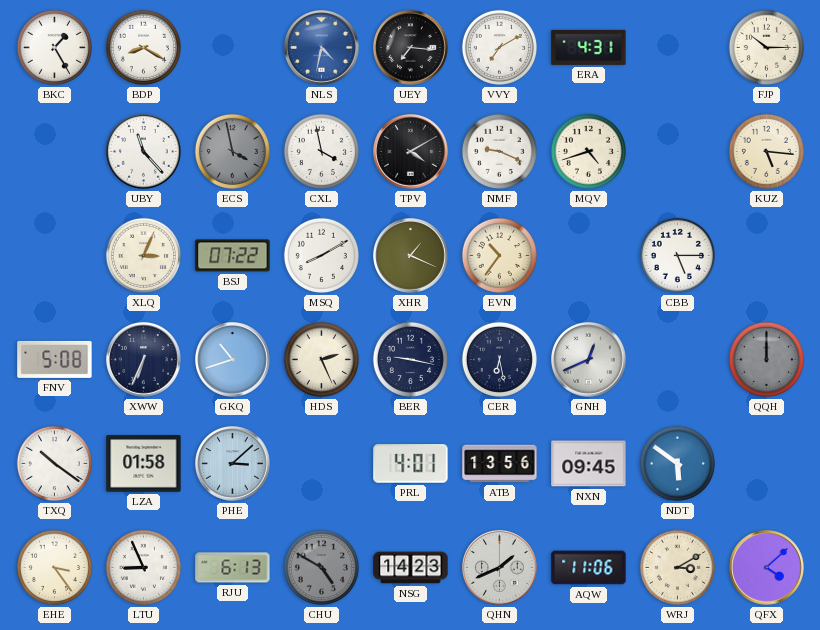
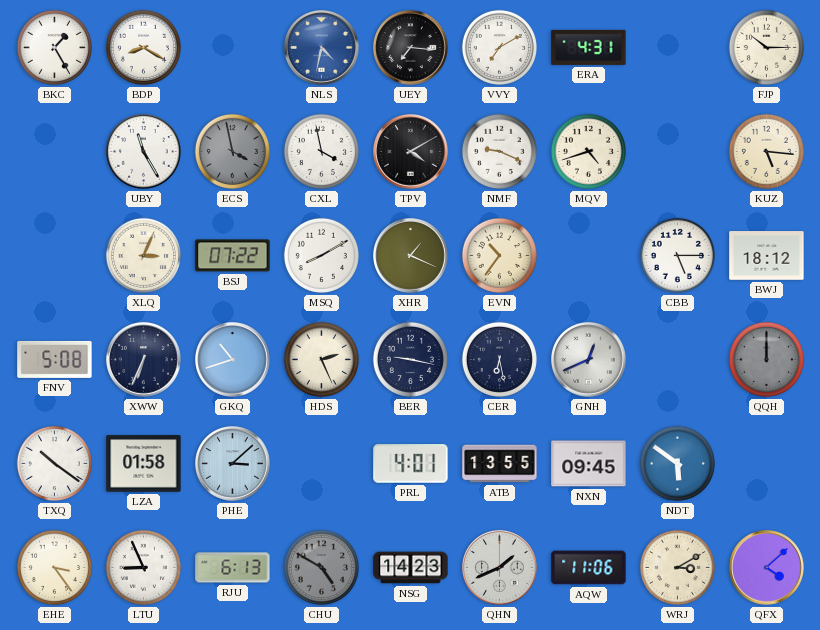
UBY: 11:23 -> 11:25 (144, 152)
BWJ: none -> 18:12 (767, 256)
ATB: 13:56 -> 13:55 (500, 464)
